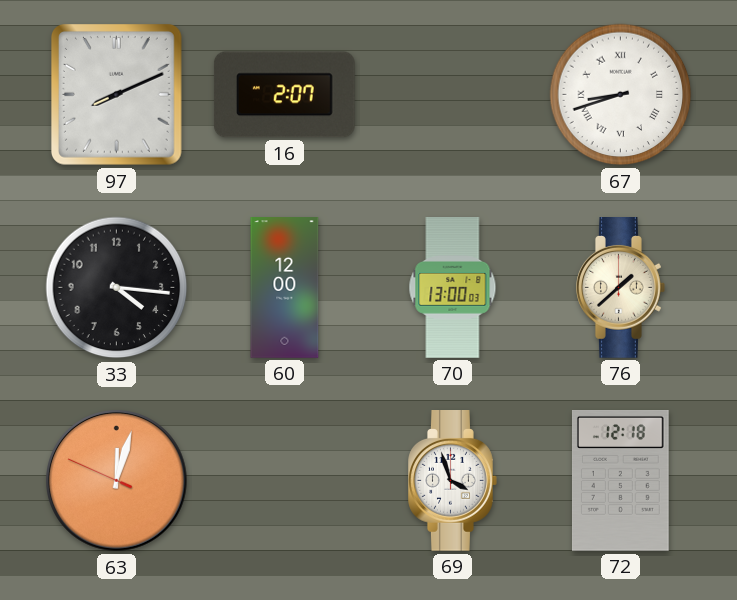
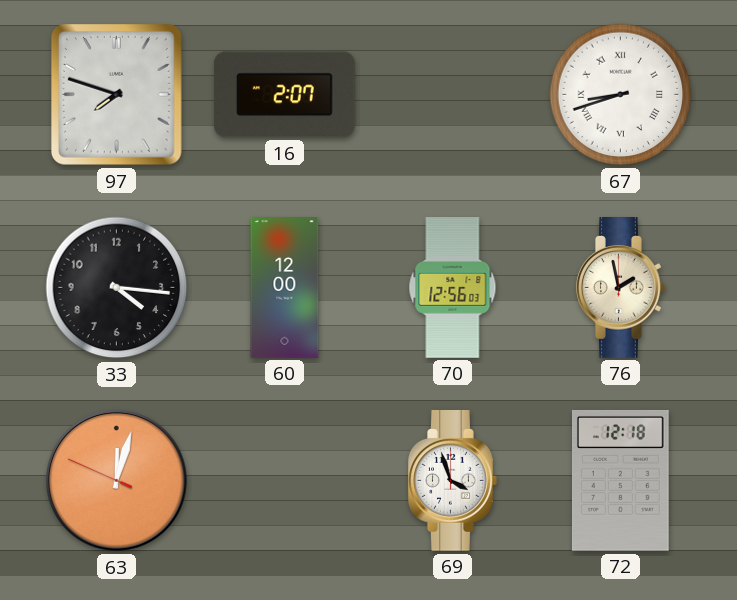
97: 8:11 -> 7:48 (116, 95)
70: 13:00 -> 12:56 (453, 288)
76: 1:38 -> 1:58 (621, 288)
